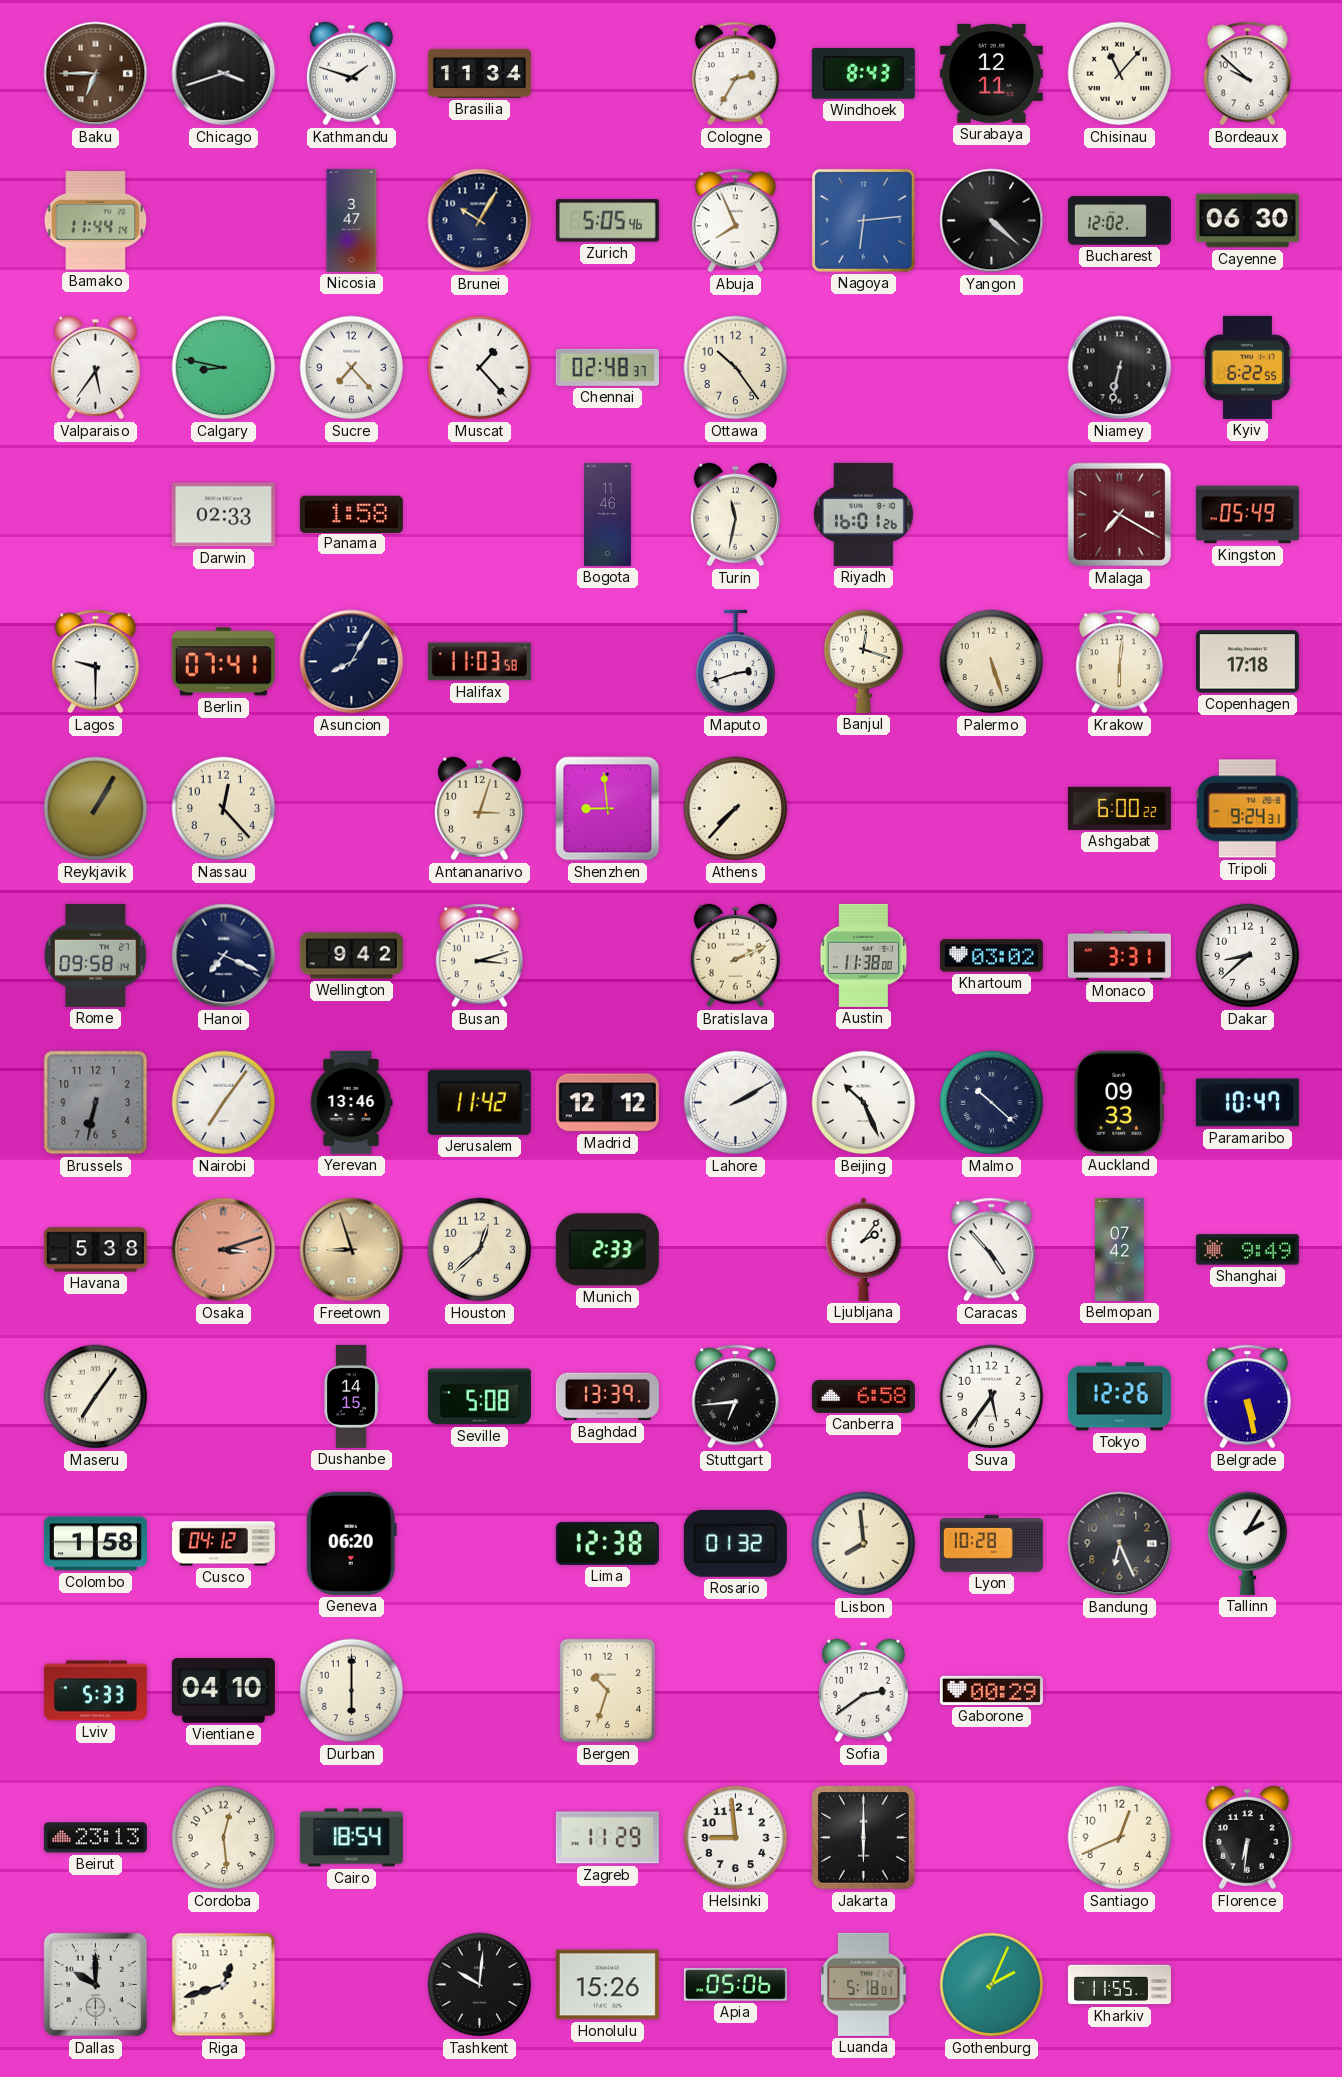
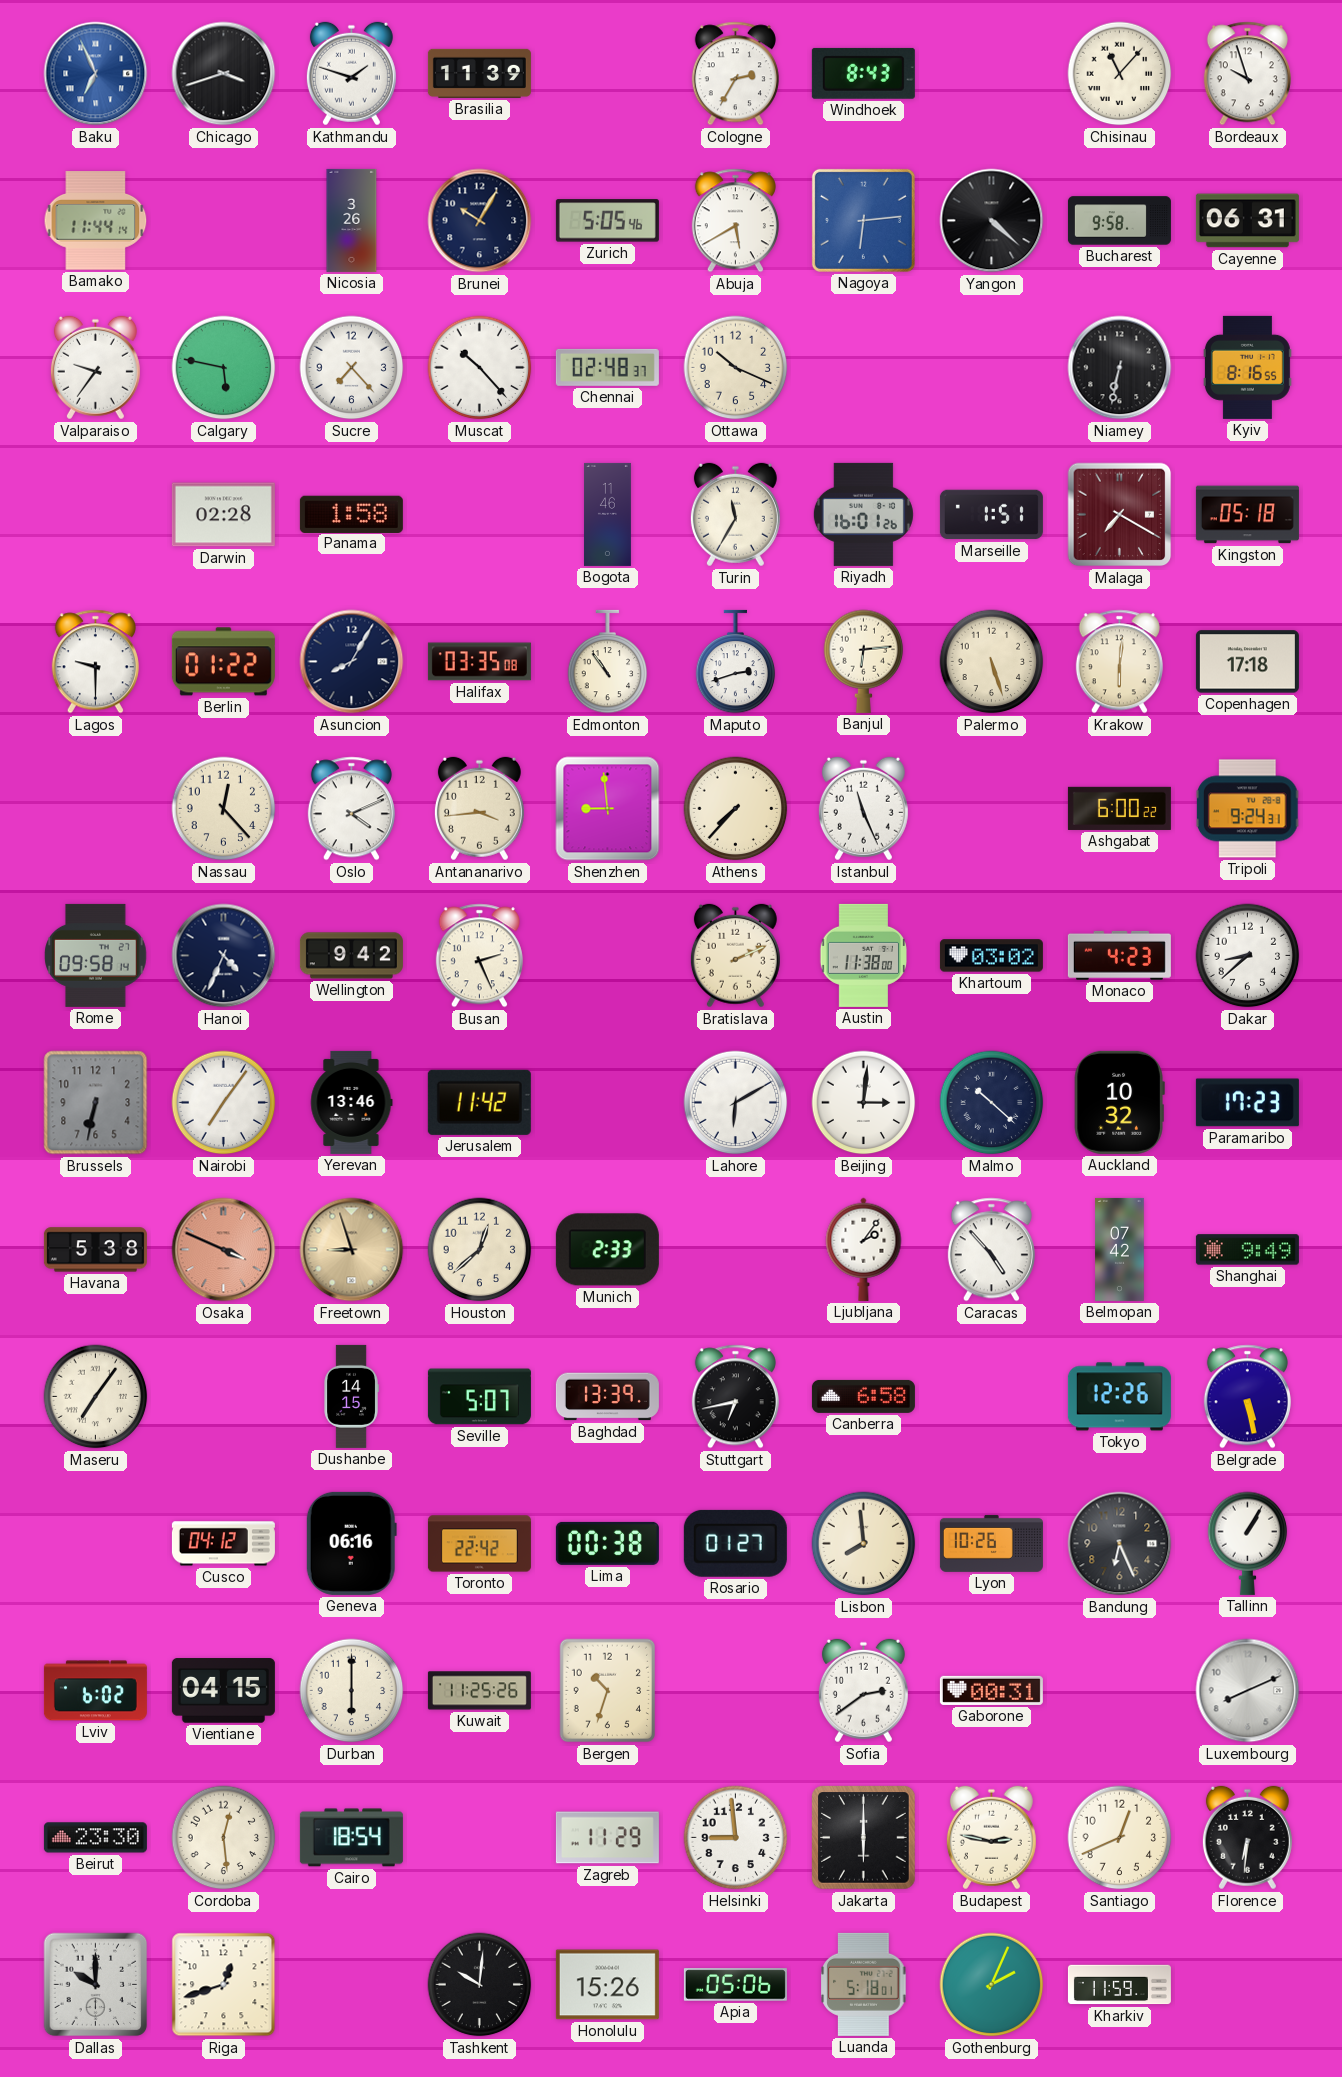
Baku: 6:45 -> 6:56 (96, 74)
Baku dial: brown -> blue (96, 74)
Brasilia: 11:34 -> 11:39 (479, 73)
Surabaya: 12:11 -> none (991, 73)
Bordeaux: 9:52 -> 9:57 (1247, 74)
Nicosia: 3:47 -> 3:26 (352, 220)
Abuja: 7:56 -> 5:40 (735, 221)
Bucharest: 12:02 -> 9:58 (1119, 221)
Cayenne: 06:30 -> 06:31 (1247, 221)
Valparaiso: 5:36 -> 9:36 (95, 368)
Calgary: 8:47 -> 5:47 (224, 368)
Muscat: 1:23 -> 10:23 (480, 368)
Ottawa: 10:24 -> 10:19 (736, 368)
Kyiv: 6:22 -> 8:16 (1247, 367)
Darwin: 02:33 -> 02:28 (223, 515)
Turin: 11:32 -> 11:35 (735, 515)
Marseille: none -> 1:51 (991, 515)
Kingston: 05:49 -> 05:18 (1247, 515)
Berlin: 07:41 -> 01:22 (223, 662)
Halifax: 11:03 -> 03:35 (479, 662)
Edmonton: none -> 10:54 (608, 662)
Banjul: 12:18 -> 6:14 (864, 661)
Reykjavik: 1:05 -> none (96, 809)
Oslo: none -> 4:11 (351, 809)
Antananarivo: 3:03 -> 3:44 (479, 809)
Istanbul: none -> 11:26 (863, 809)
Hanoi: 7:19 -> 4:34 (224, 956)
Busan: 3:12 -> 2:26 (479, 956)
Monaco: 3:31 -> 4:23 (1119, 955)
Madrid: 12:12 -> none (607, 1103)
Lahore: 2:10 -> 6:10 (736, 1103)
Beijing: 10:26 -> 3:01 (864, 1103)
Auckland: 09:33 -> 10:32 (1119, 1102)
Paramaribo: 10:47 -> 17:23 (1247, 1103)
Osaka: 3:12 -> 3:49 (224, 1250)
Seville: 5:08 -> 5:07 (479, 1397)
Stuttgart: 6:44 -> 6:43 (735, 1397)
Suva: 5:36 -> none (992, 1397)
Colombo: 1:58 -> none (95, 1544)
Geneva: 06:20 -> 06:16 (351, 1543)
Toronto: none -> 22:42 (479, 1544)
Lima: 12:38 -> 00:38 (607, 1543)
Rosario: 01:32 -> 01:27 (735, 1543)
Lyon: 10:28 -> 10:26 (991, 1543)
Tallinn: 2:05 -> 1:05 (1248, 1543)
Lviv: 5:33 -> 6:02 (95, 1691)
Vientiane: 04:10 -> 04:15 (223, 1691)
Kuwait: none -> 11:25 (479, 1691)
Gaborone: 00:29 -> 00:31 (991, 1690)
Luxembourg: none -> 8:11 (1248, 1691)
Beirut: 23:13 -> 23:30 (95, 1838)
Budapest: none -> 2:47 (991, 1838)
Kharkiv: 11:55 -> 11:59 (1119, 1985)
